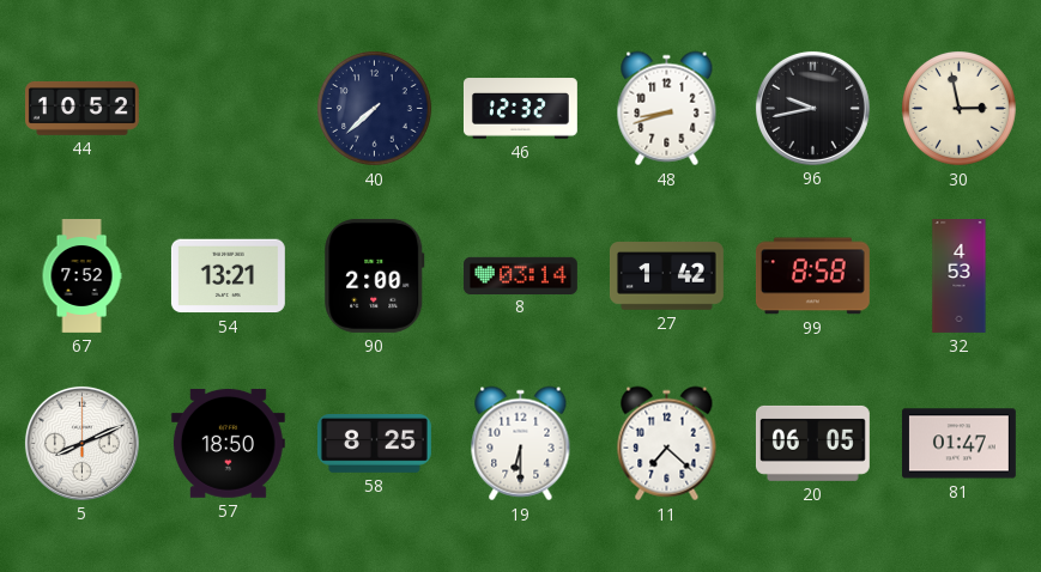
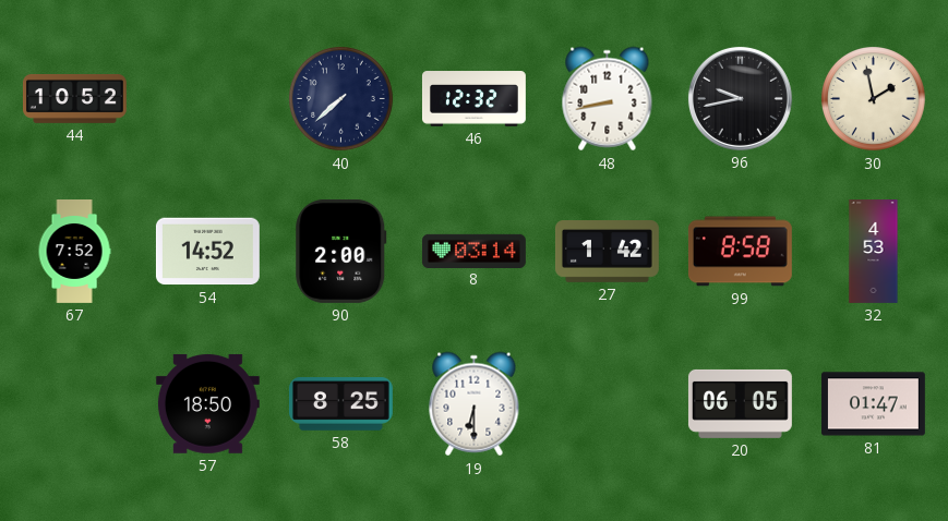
48: 8:42 -> 8:43 (608, 99)
30: 2:58 -> 1:58 (874, 99)
54: 13:21 -> 14:52 (207, 252)
5: 8:11 -> none (81, 443)
11: 7:22 -> none (667, 444)
